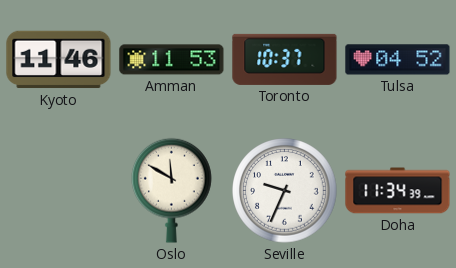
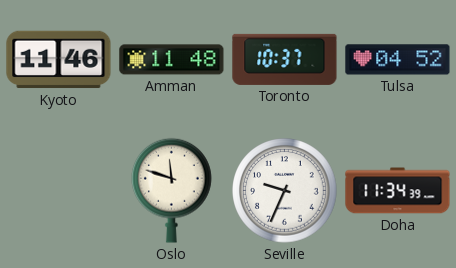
Amman: 11:53 -> 11:48 (172, 60)
Oslo: 11:50 -> 11:48 (172, 190)
